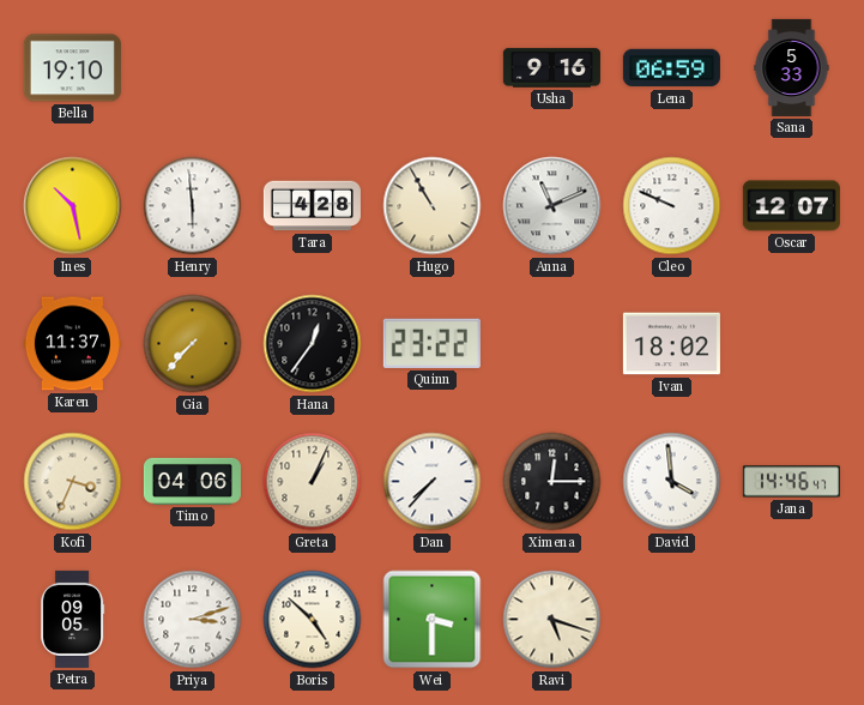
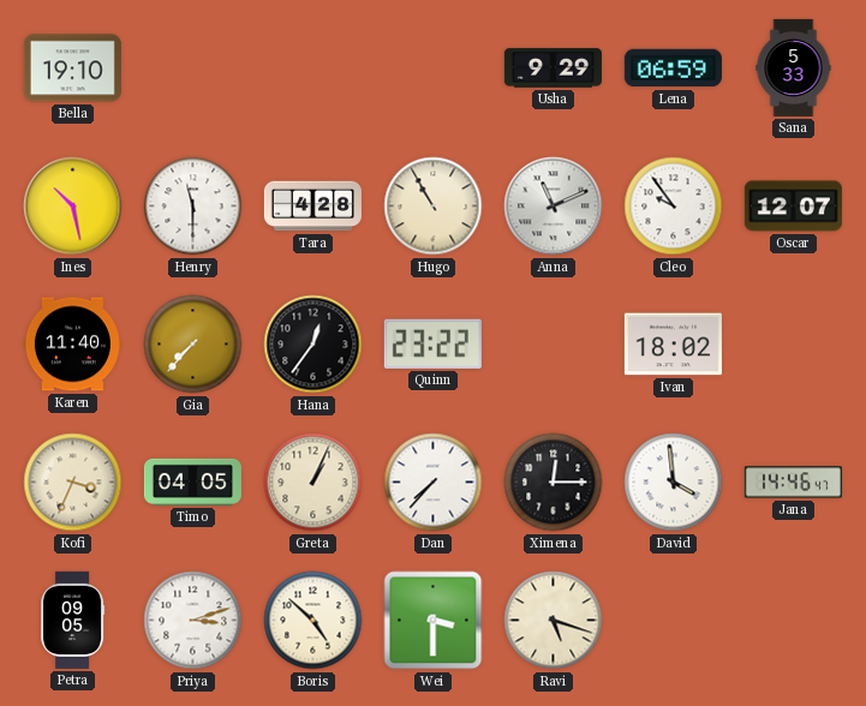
Usha: 9:16 -> 9:29 (553, 68)
Henry: 5:59 -> 11:30 (193, 207)
Cleo: 9:49 -> 9:54 (674, 207)
Karen: 11:37 -> 11:40 (72, 345)
Timo: 04:06 -> 04:05 (192, 481)
